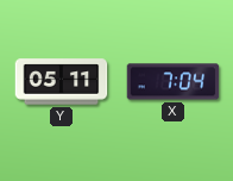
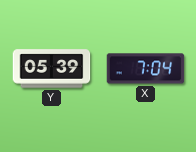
Y: 05:11 -> 05:39 (52, 69)
